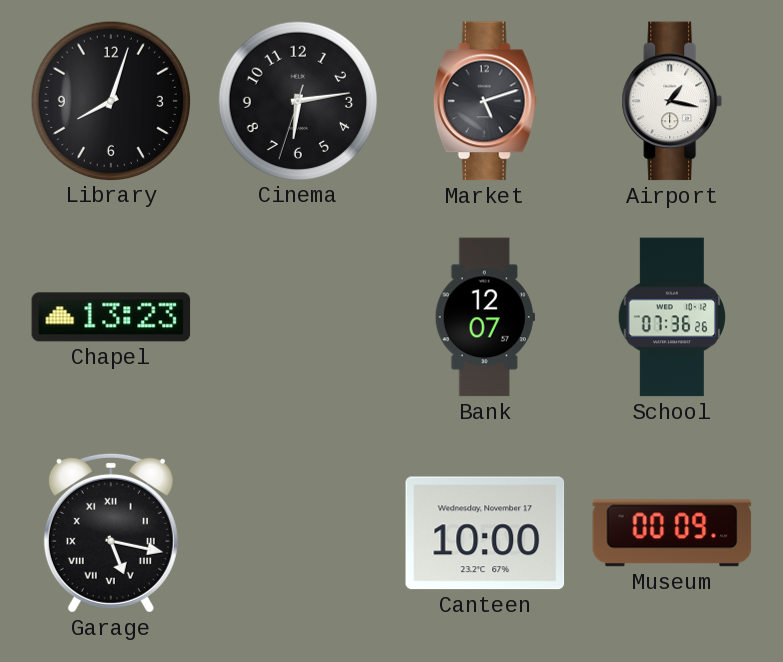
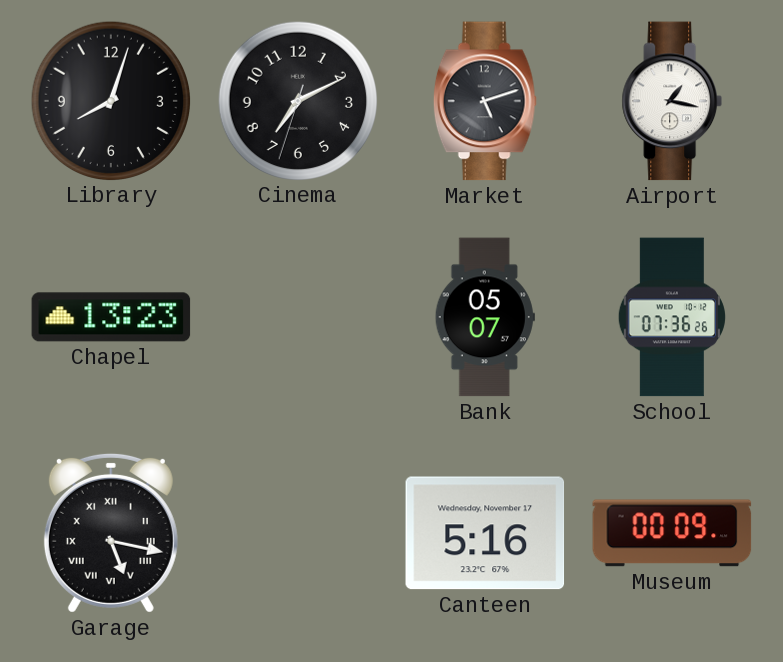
Cinema: 6:13 -> 7:10 (297, 100)
Bank: 12:07 -> 05:07 (485, 317)
Canteen: 10:00 -> 5:16 (485, 533)
